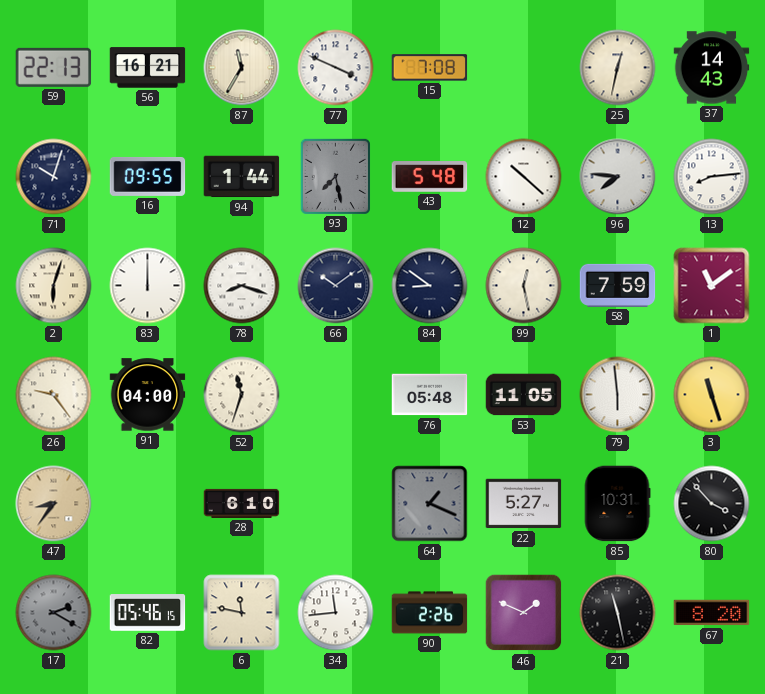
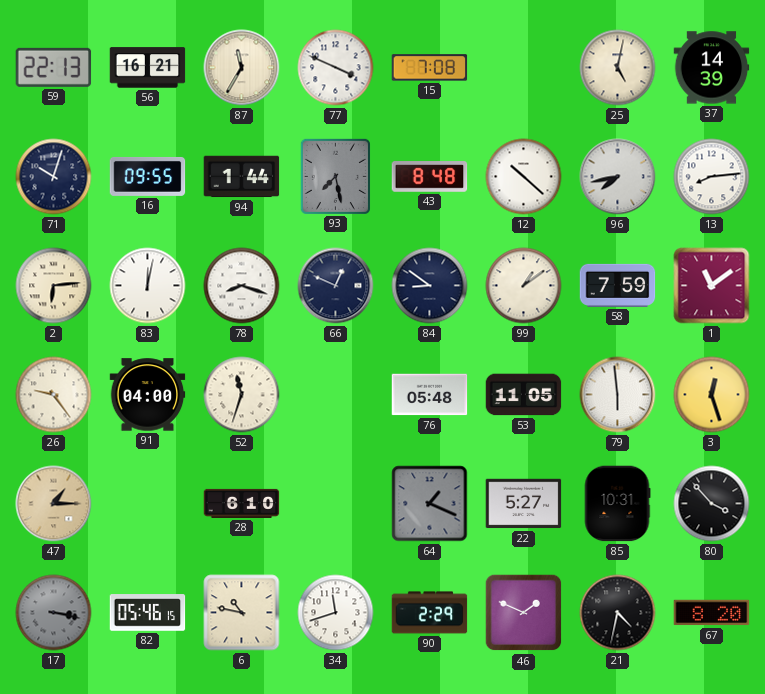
25: 12:32 -> 5:02 (618, 68)
37: 14:43 -> 14:39 (712, 68)
43: 5:48 -> 8:48 (430, 177)
96: 7:46 -> 7:43 (618, 177)
2: 6:03 -> 6:14 (54, 286)
83: 12:00 -> 12:02 (148, 286)
66: 10:09 -> 12:49 (336, 286)
99: 12:28 -> 1:09 (524, 286)
3: 11:27 -> 12:27 (712, 395)
47: 8:36 -> 1:15 (54, 504)
17: 2:20 -> 3:17 (54, 613)
6: 11:47 -> 10:47 (242, 613)
34: 11:44 -> 11:42 (336, 613)
90: 2:26 -> 2:29 (430, 613)
21: 11:28 -> 4:32 (618, 613)
